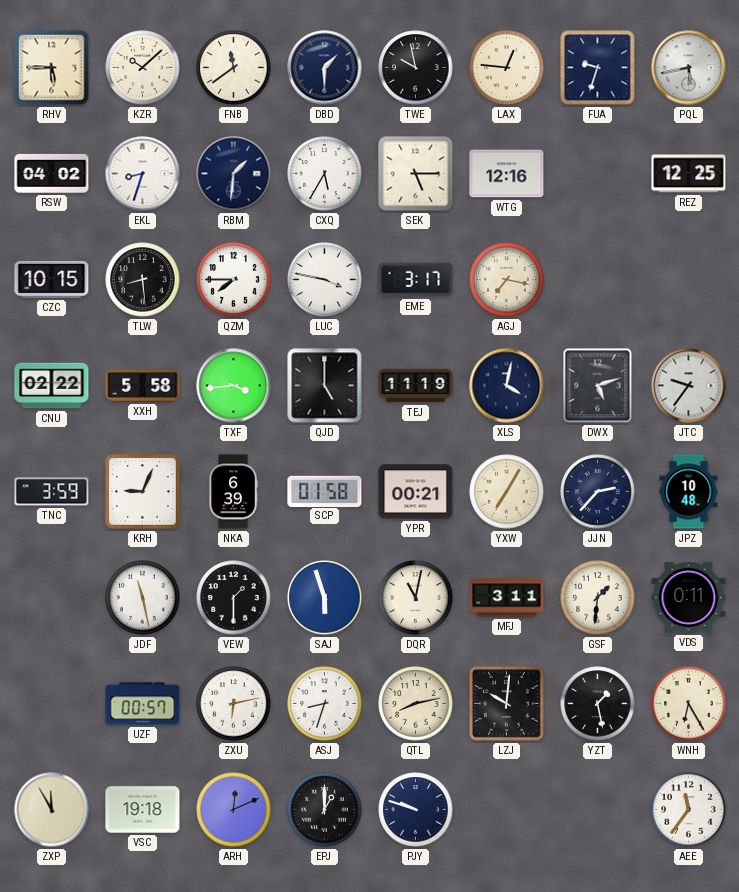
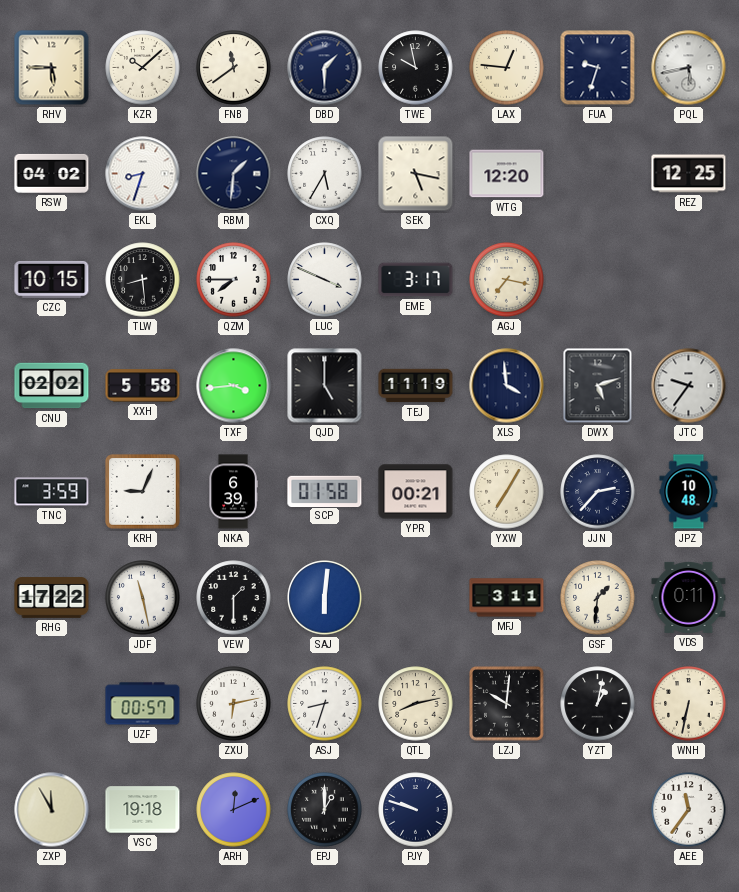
SEK: 5:15 -> 5:17 (416, 174)
WTG: 12:16 -> 12:20 (507, 174)
LUC: 3:47 -> 3:49 (325, 280)
CNU: 02:22 -> 02:02 (52, 386)
XLS: 4:02 -> 3:59 (507, 386)
RHG: none -> 17:22 (52, 598)
SAJ: 5:57 -> 6:01 (325, 598)
DQR: 11:02 -> none (416, 598)
YZT: 1:28 -> 1:02 (598, 704)
WNH: 6:25 -> 6:32 (689, 704)
